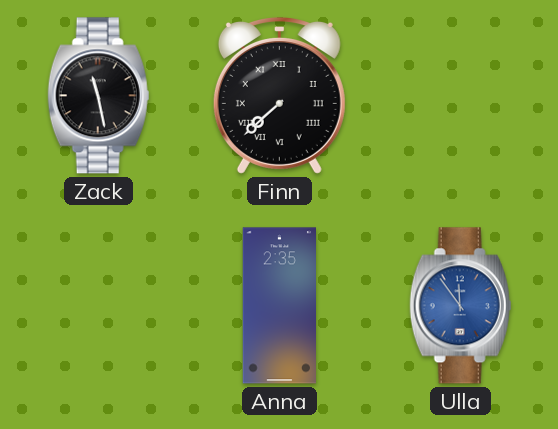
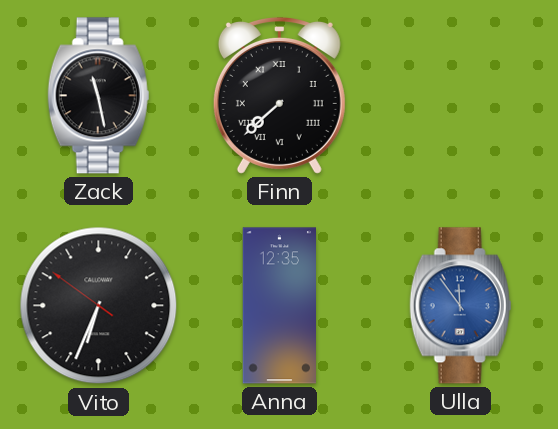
Vito: none -> 6:33 (99, 306)
Anna: 2:35 -> 12:35 (280, 306)
